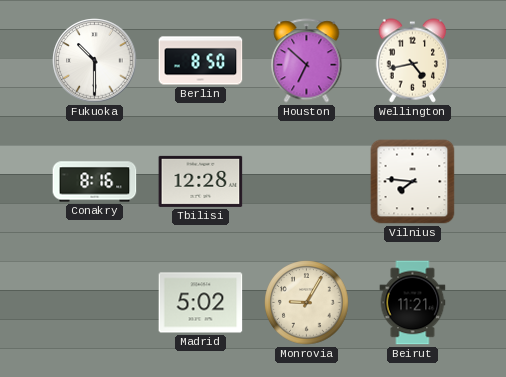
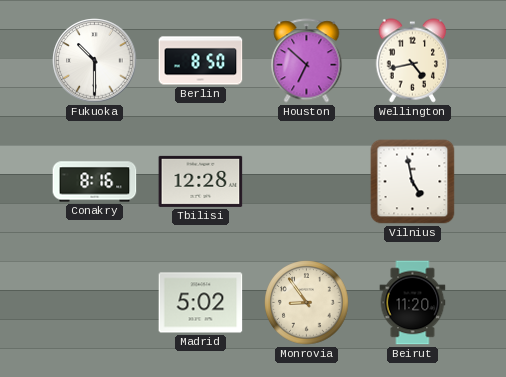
Vilnius: 7:46 -> 4:58 (413, 182)
Monrovia: 9:05 -> 8:54 (307, 303)
Beirut: 11:21 -> 11:20 (413, 303)
